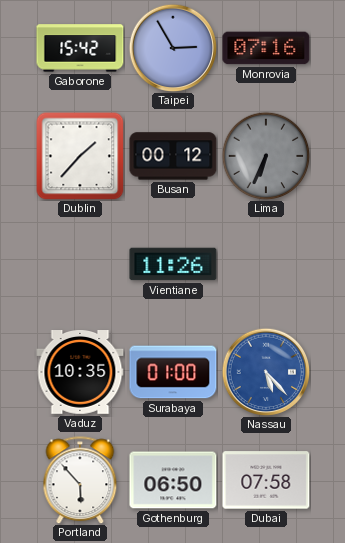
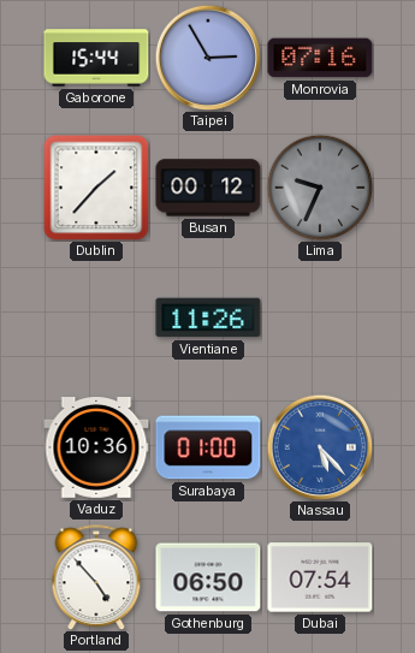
Gaborone: 15:42 -> 15:44 (96, 58)
Lima: 6:34 -> 9:34 (320, 188)
Vaduz: 10:35 -> 10:36 (96, 449)
Portland: 5:53 -> 4:53 (96, 577)
Dubai: 07:58 -> 07:54 (320, 577)
